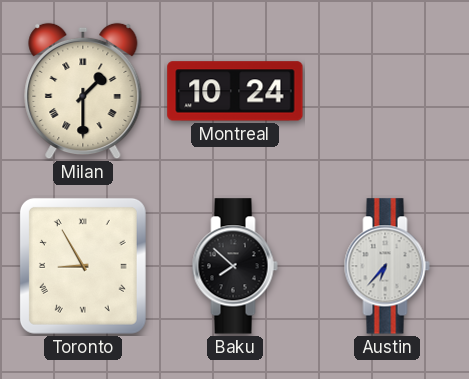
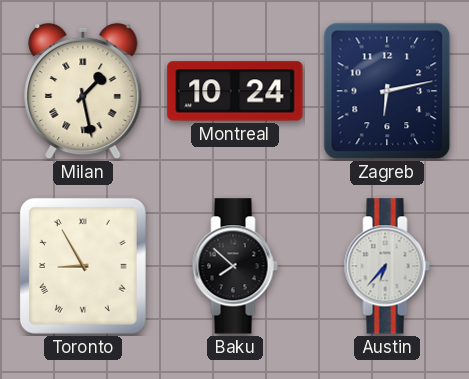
Milan: 1:30 -> 1:28 (83, 91)
Zagreb: none -> 6:13 (387, 91)
